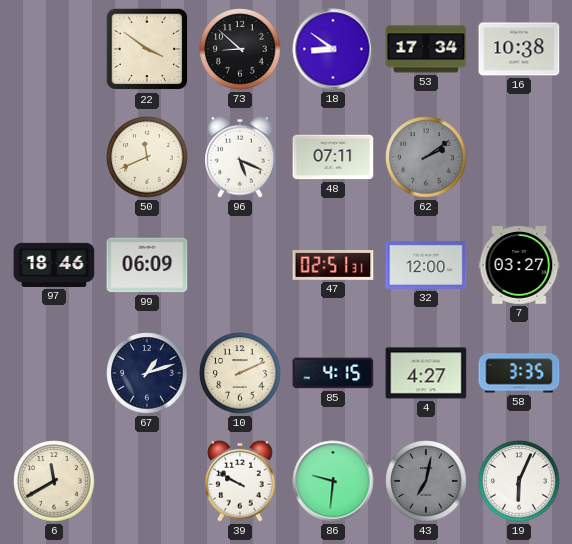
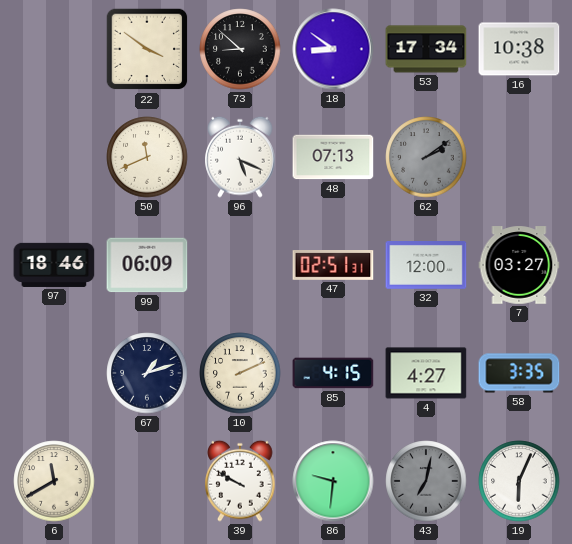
48: 07:11 -> 07:13 (333, 157)
